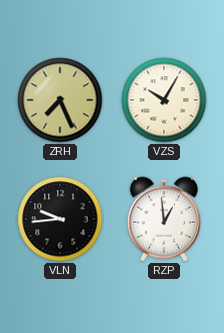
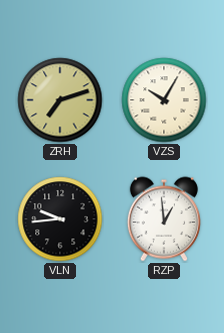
ZRH: 7:26 -> 7:12 (60, 100)
